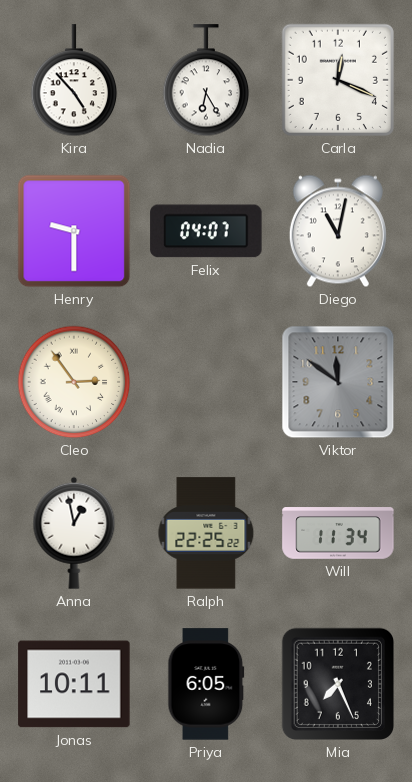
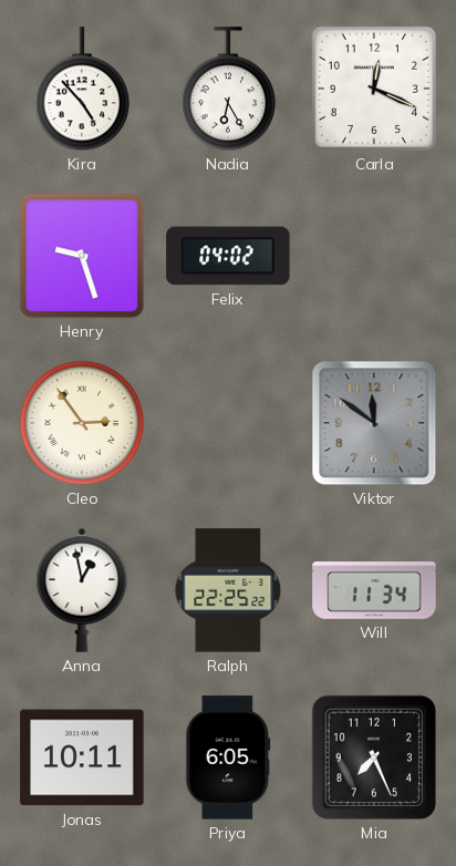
Henry: 9:30 -> 9:27 (82, 256)
Felix: 04:07 -> 04:02 (228, 256)
Diego: 11:02 -> none (338, 231)
